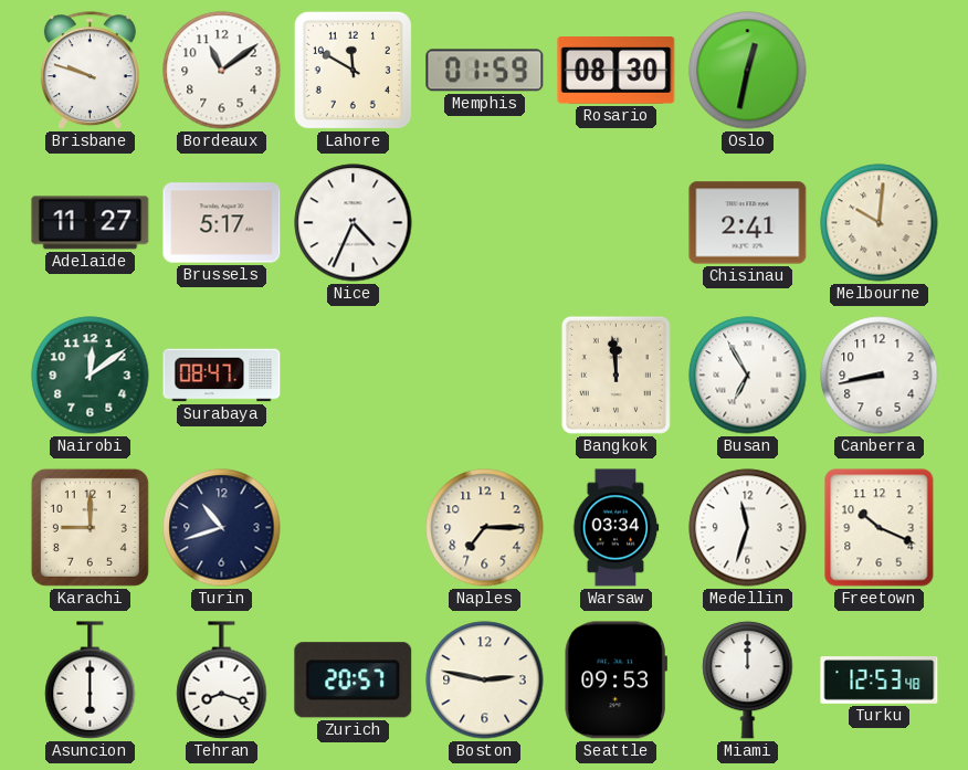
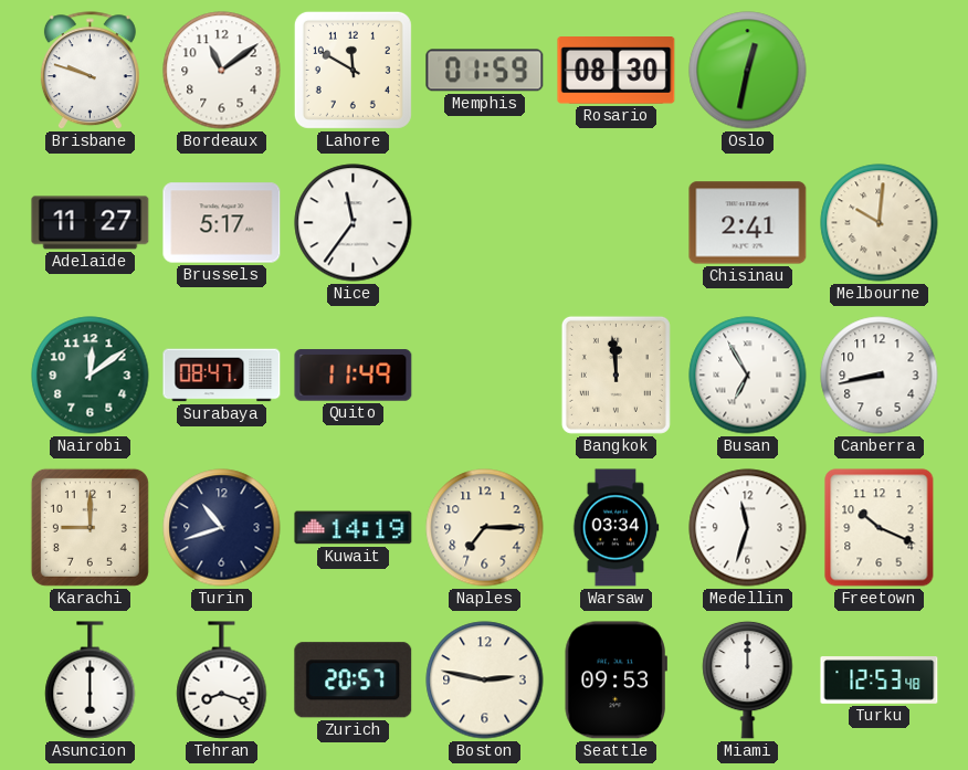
Nice: 4:34 -> 11:36 (354, 223)
Quito: none -> 11:49 (354, 376)
Kuwait: none -> 14:19 (354, 528)
